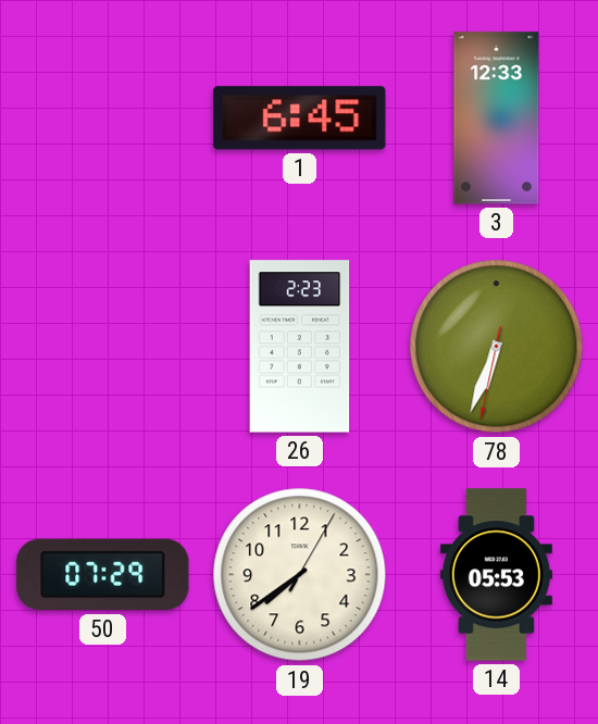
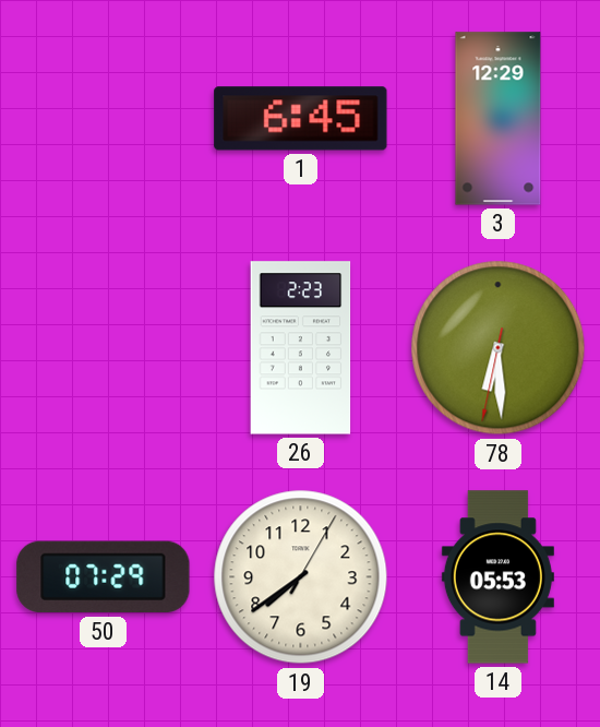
3: 12:33 -> 12:29 (499, 119)
78: 6:33 -> 6:29 (499, 348)
